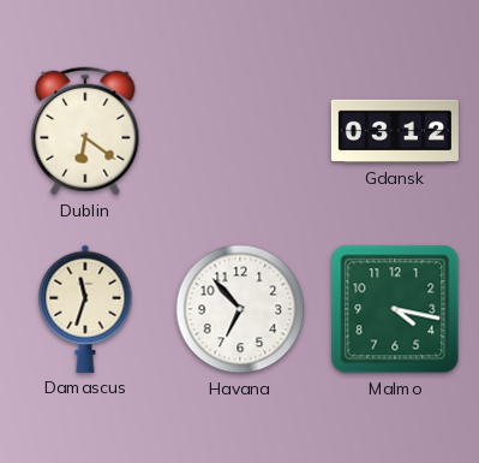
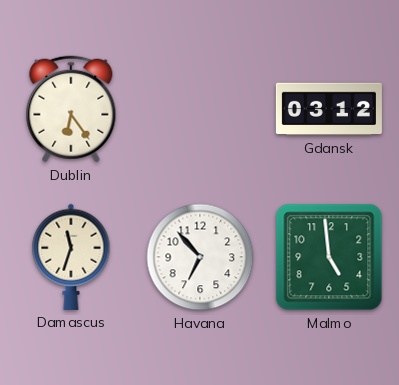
Dublin: 6:21 -> 6:24 (71, 109)
Malmo: 4:17 -> 4:59 (329, 257)
